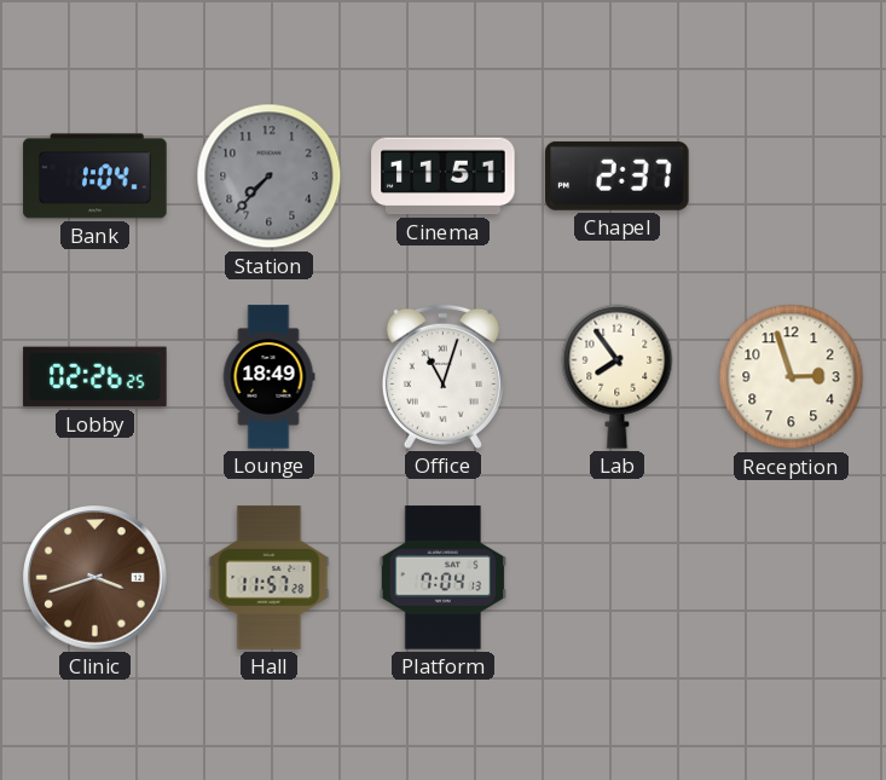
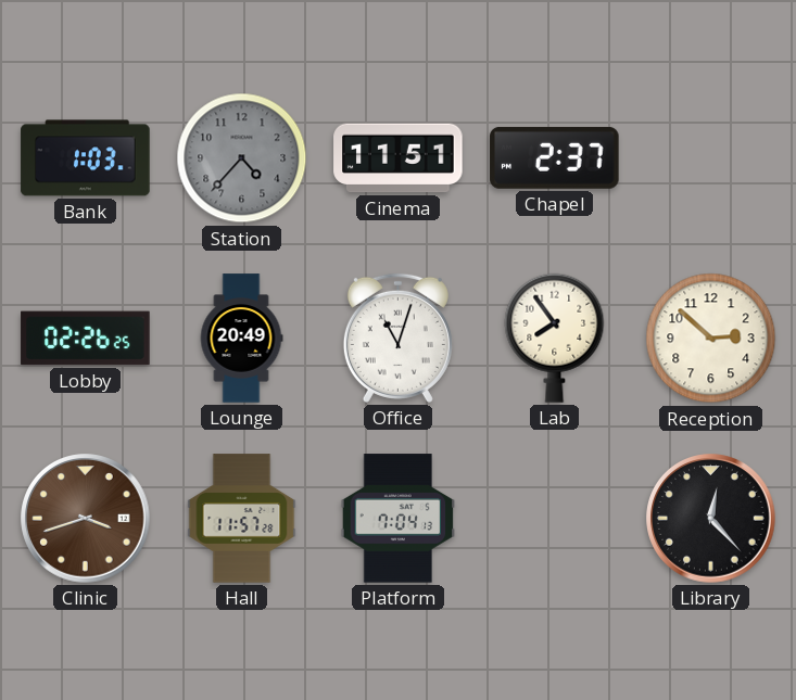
Bank: 1:04 -> 1:03 (86, 158)
Station: 7:37 -> 4:37 (242, 158)
Lounge: 18:49 -> 20:49 (241, 339)
Reception: 2:57 -> 2:52 (711, 339)
Library: none -> 12:23 (711, 519)
